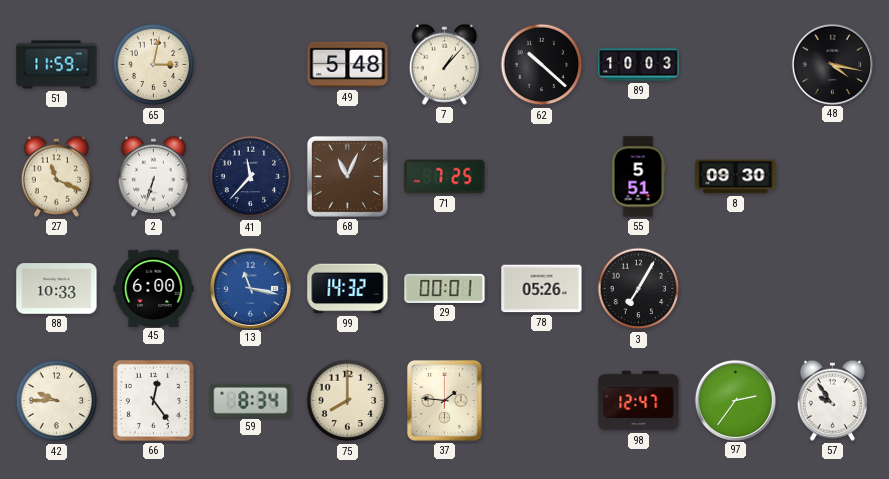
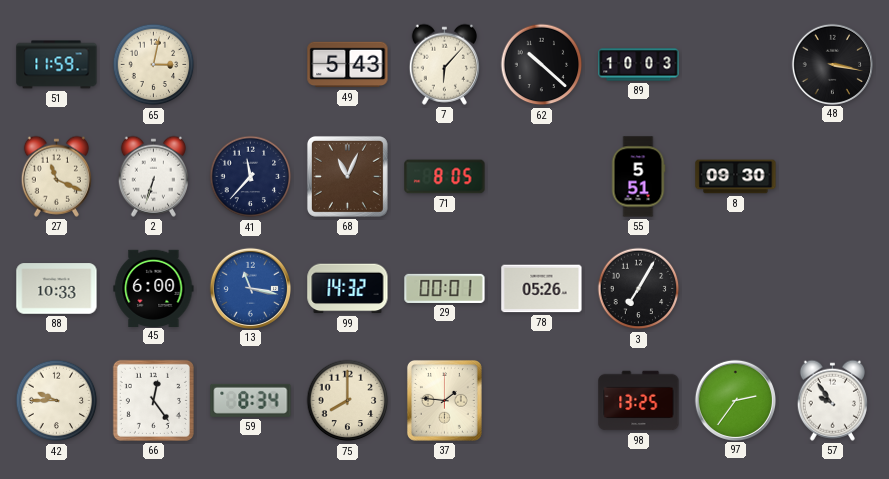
49: 5:48 -> 5:43 (348, 65)
7: 1:07 -> 6:07 (444, 64)
48: 4:17 -> 3:17 (832, 64)
71: 7:25 -> 8:05 (445, 177)
98: 12:47 -> 13:25 (639, 401)
